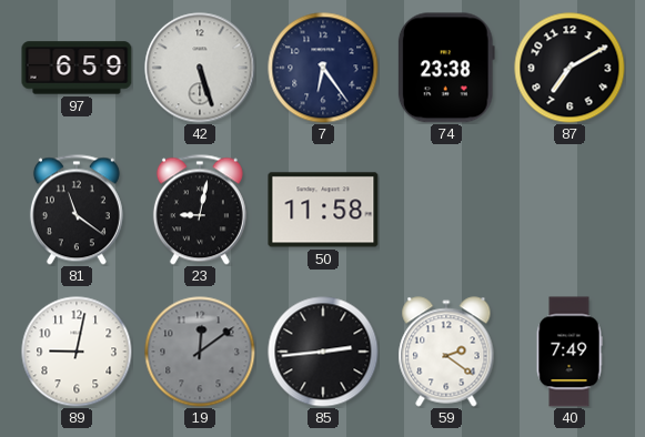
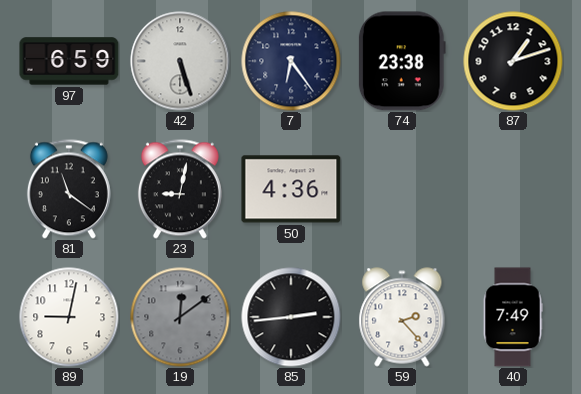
87: 7:10 -> 1:12 (513, 61)
50: 11:58 -> 4:36 (291, 189)
59: 2:21 -> 2:23 (402, 317)
